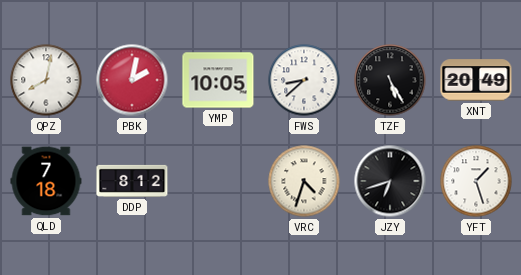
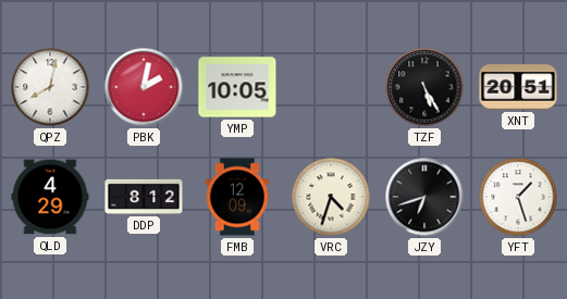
FWS: 8:38 -> none (304, 80)
XNT: 20:49 -> 20:51 (518, 87)
QLD: 7:18 -> 4:29 (50, 197)
FMB: none -> 12:09 (237, 197)
